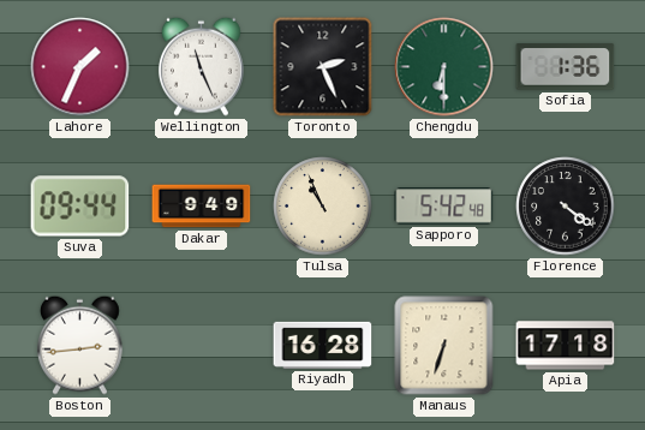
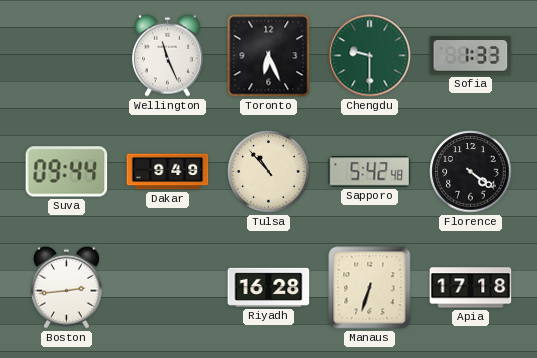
Lahore: 1:34 -> none (80, 67)
Toronto: 2:26 -> 6:26 (269, 56)
Chengdu: 6:30 -> 9:30 (370, 56)
Sofia: 1:36 -> 1:33 (471, 56)
Tulsa: 10:56 -> 10:53 (269, 172)
